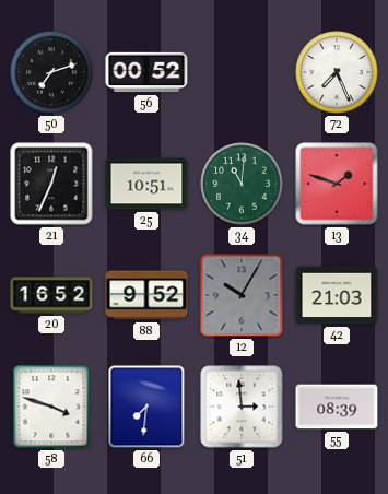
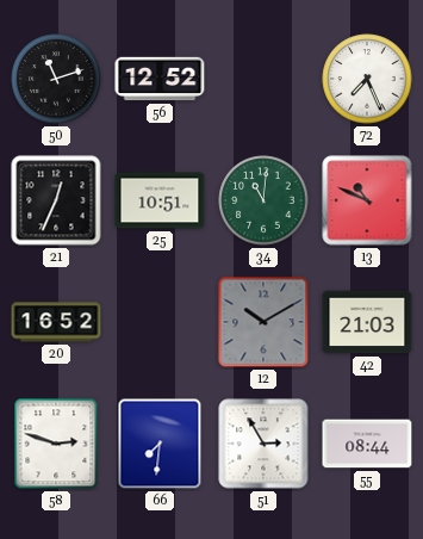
50: 7:12 -> 11:12 (56, 79)
56: 00:52 -> 12:52 (160, 79)
13: 1:48 -> 10:49 (367, 200)
88: 9:52 -> none (146, 295)
12: 10:05 -> 10:10 (263, 322)
58: 3:48 -> 2:48 (56, 444)
51: 2:59 -> 2:55 (263, 444)
55: 08:39 -> 08:44 (367, 444)
